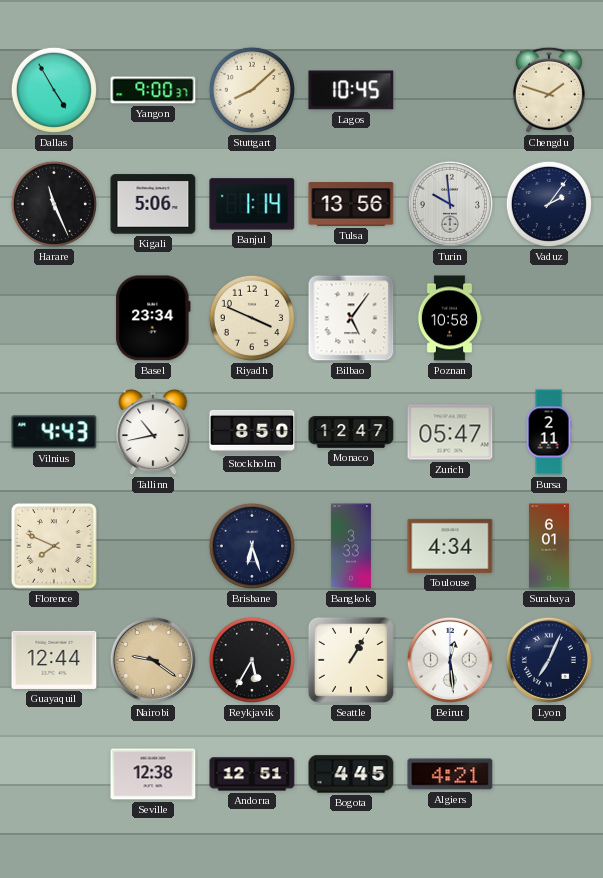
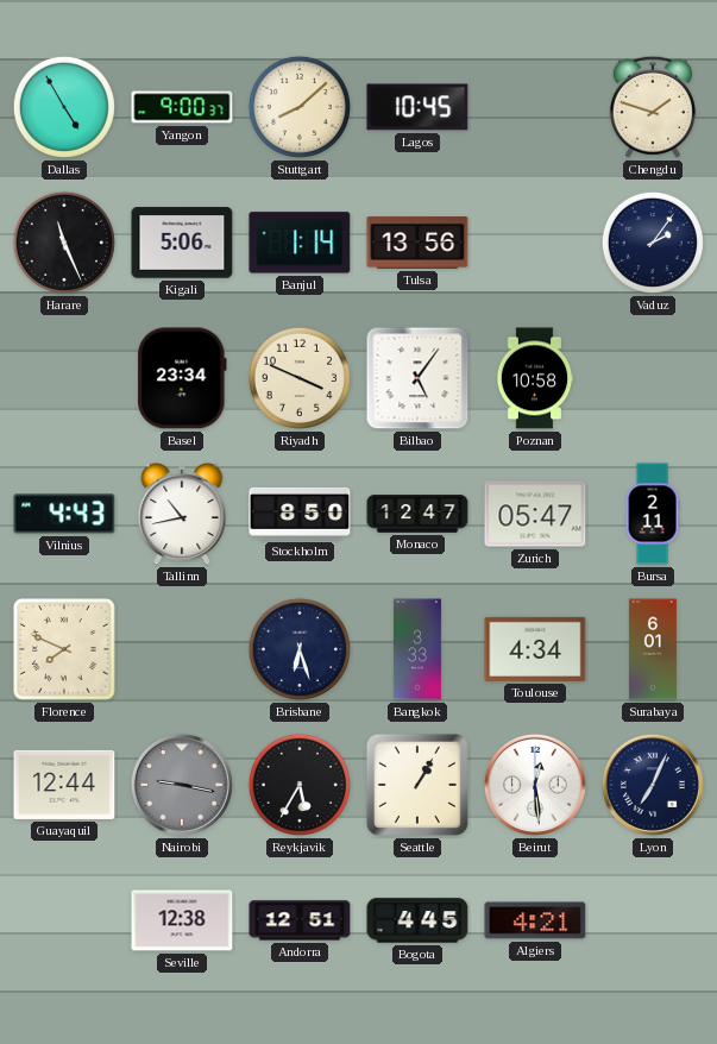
Turin: 9:59 -> none (450, 204)
Nairobi: 9:21 -> 9:17 (182, 785)
Nairobi dial: champagne -> grey (182, 785)
